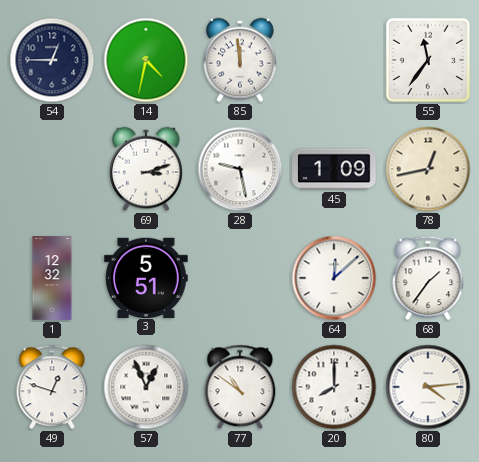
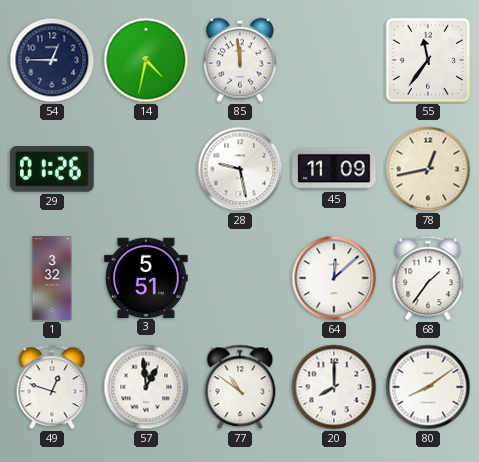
29: none -> 01:26 (53, 170)
69: 3:12 -> none (146, 169)
45: 1:09 -> 11:09 (334, 169)
1: 12:32 -> 3:32 (52, 278)
57: 12:56 -> 12:59 (146, 387)
80: 4:14 -> 8:09 (428, 387)
